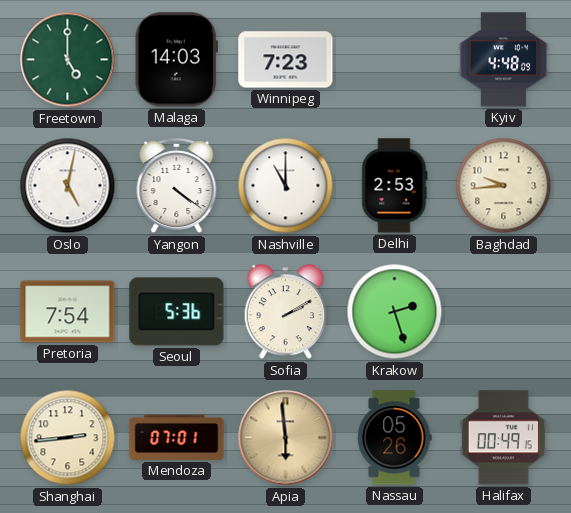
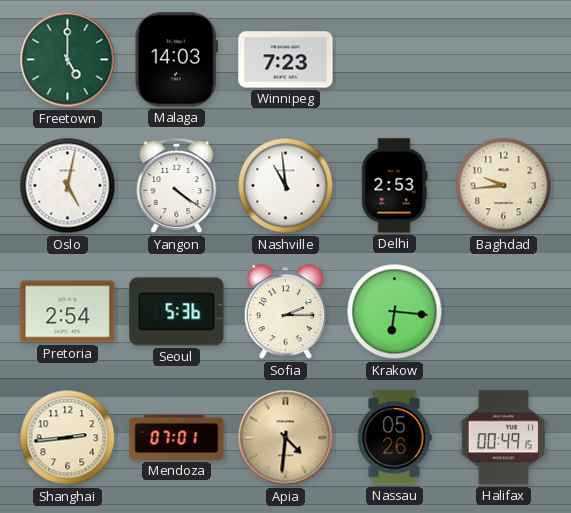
Kyiv: 4:48 -> none (504, 60)
Nashville: 11:00 -> 10:59 (286, 186)
Pretoria: 7:54 -> 2:54 (68, 312)
Sofia: 2:10 -> 2:15 (285, 313)
Krakow: 2:27 -> 6:16 (395, 312)
Apia: 5:59 -> 4:31 (286, 438)
